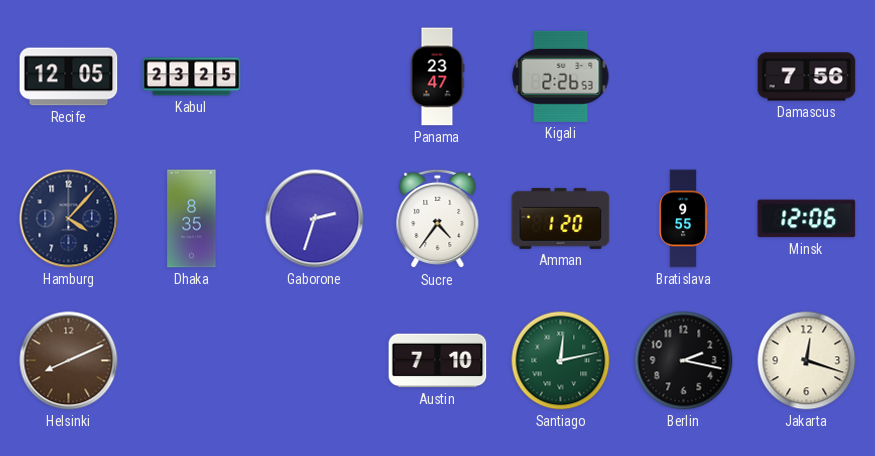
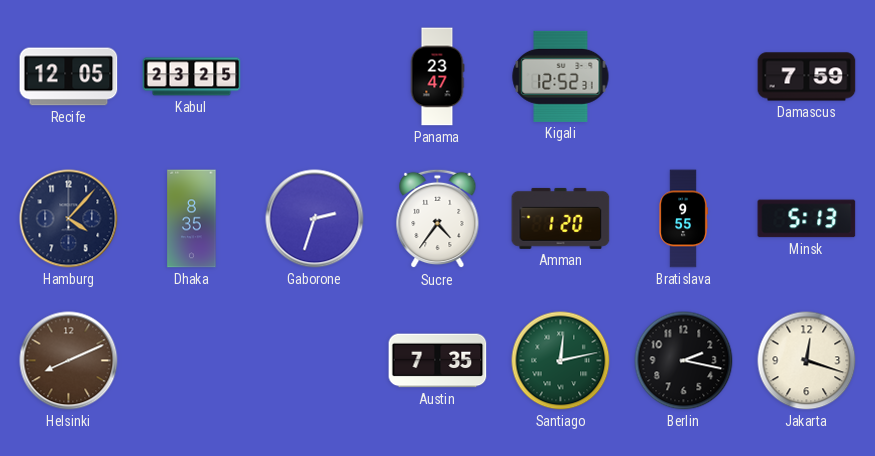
Kigali: 2:26 -> 12:52 (561, 76)
Damascus: 7:56 -> 7:59 (807, 77)
Minsk: 12:06 -> 5:13 (807, 219)
Austin: 7:10 -> 7:35 (438, 361)
